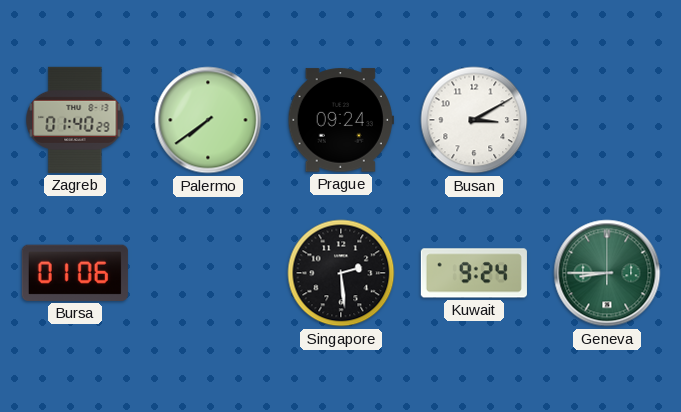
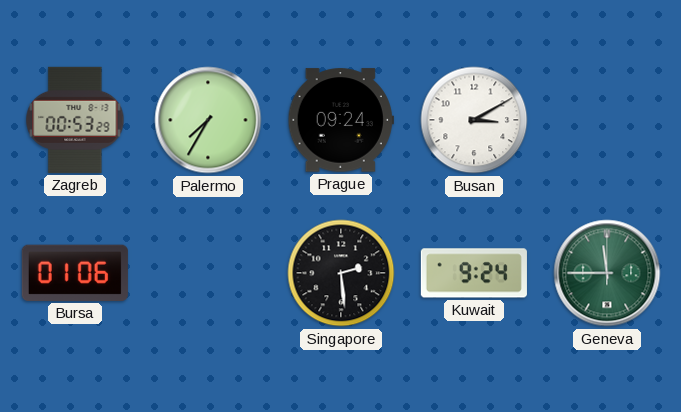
Zagreb: 01:40 -> 00:53 (75, 120)
Palermo: 7:39 -> 7:35 (208, 120)
Geneva: 8:45 -> 11:45 (607, 273)
